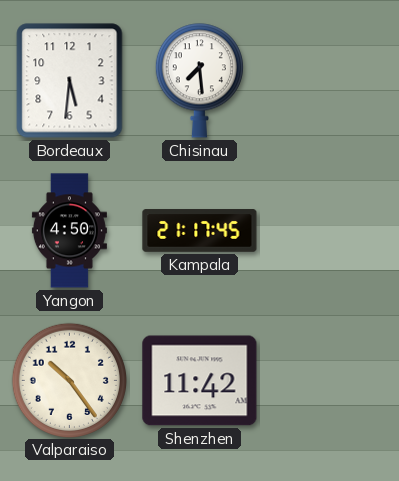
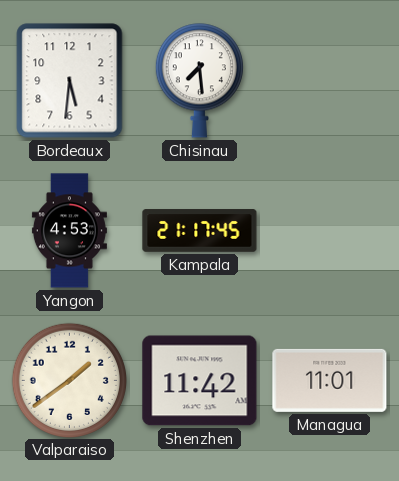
Yangon: 4:50 -> 4:53 (69, 231)
Valparaiso: 10:24 -> 1:39 (69, 380)
Managua: none -> 11:01 (330, 380)
